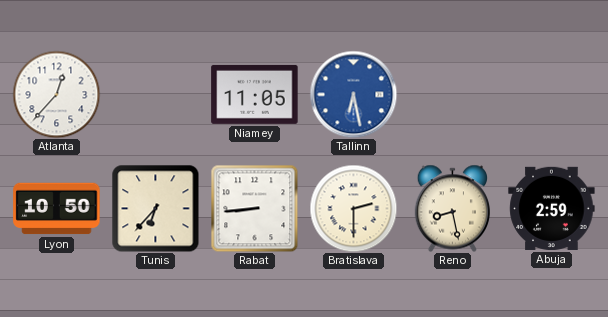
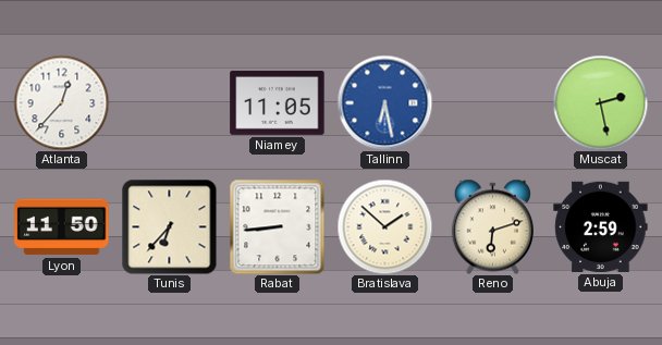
Muscat: none -> 2:28 (600, 102)
Lyon: 10:50 -> 11:50 (62, 227)
Bratislava: 2:30 -> 1:52 (384, 226)
Reno: 8:28 -> 6:12 (492, 226)
